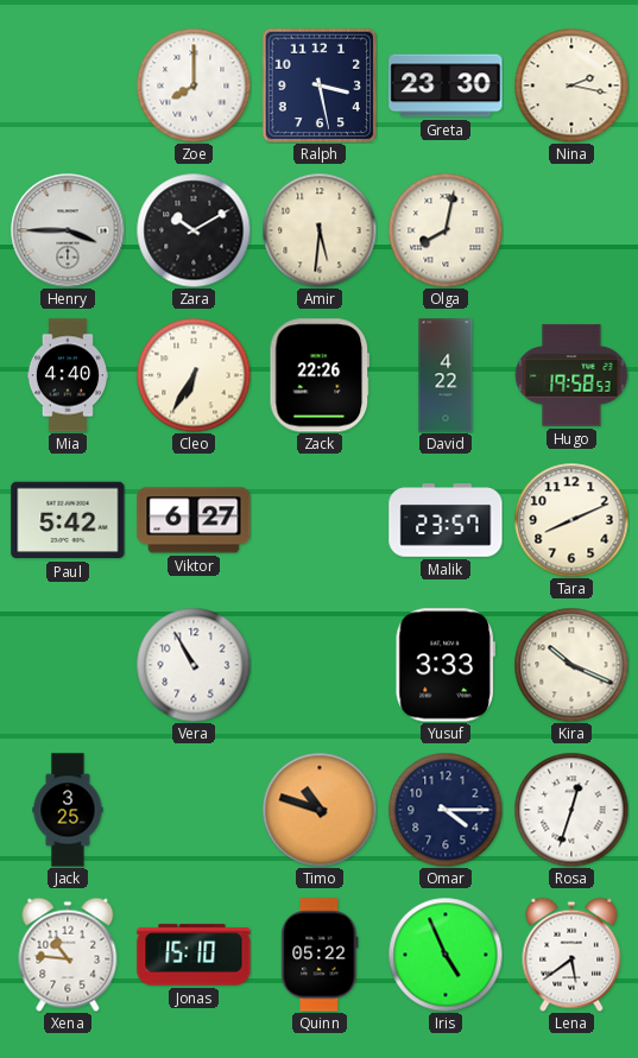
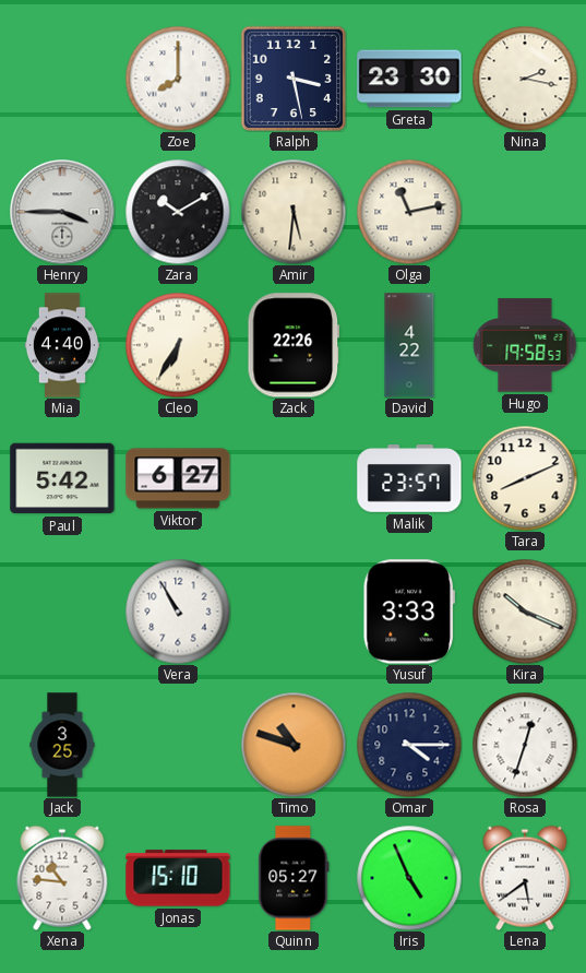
Olga: 8:02 -> 11:13 (409, 212)
Quinn: 05:22 -> 05:27 (294, 878)
